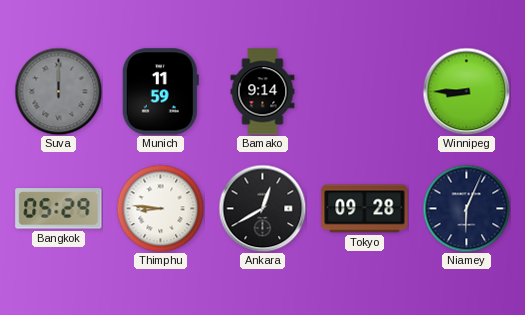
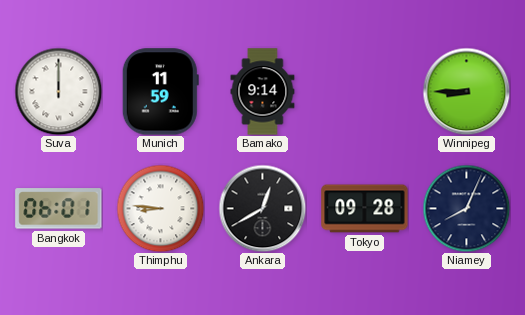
Suva dial: grey -> white (58, 91)
Bangkok: 05:29 -> 06:01 (59, 209)
Niamey: 6:04 -> 8:04 (466, 208)
